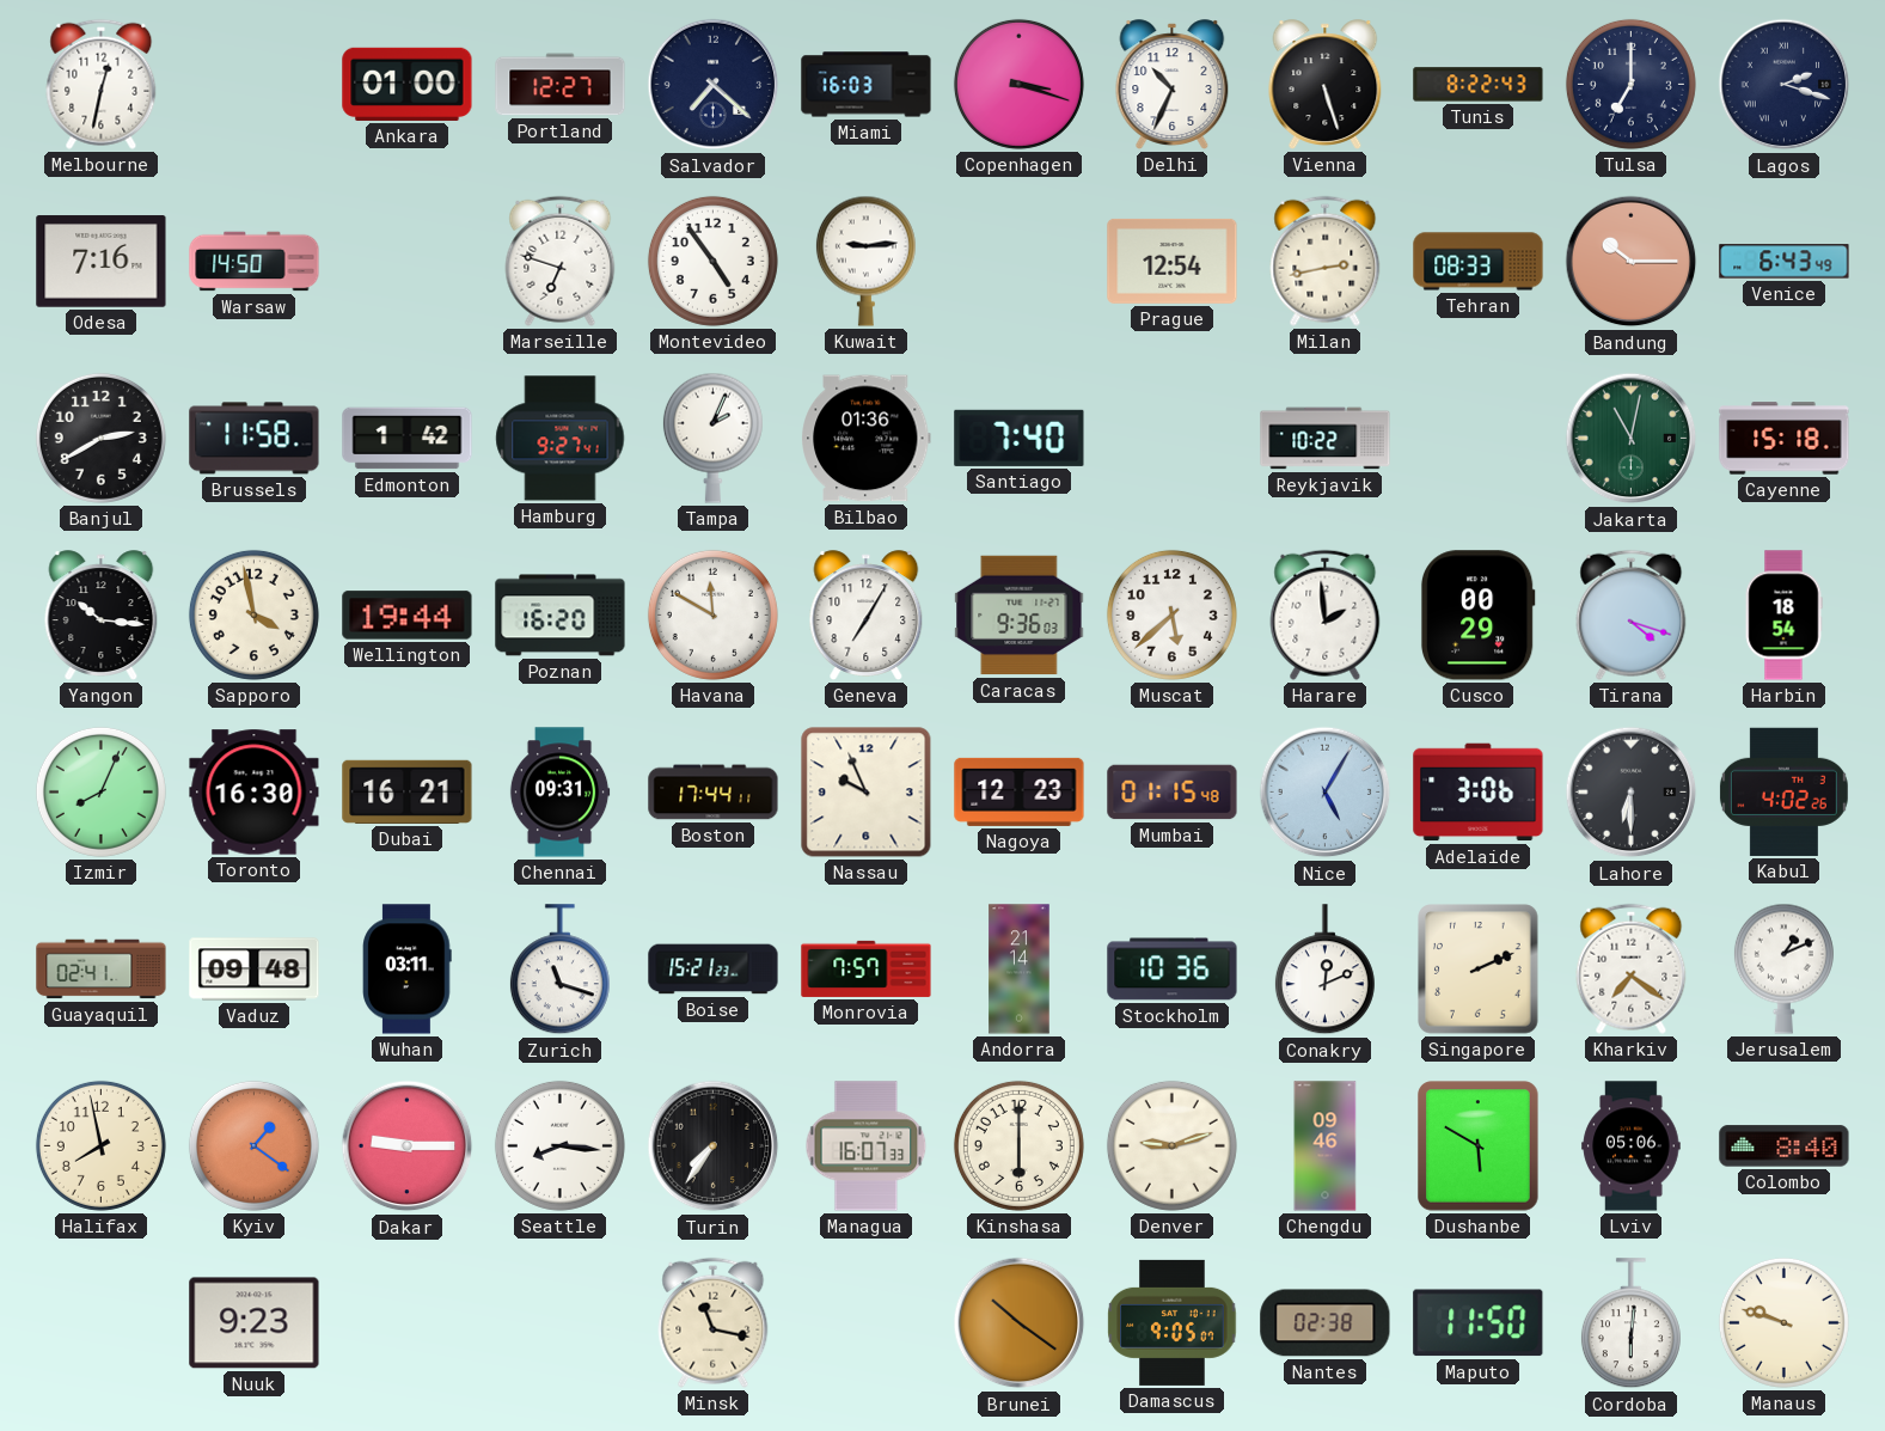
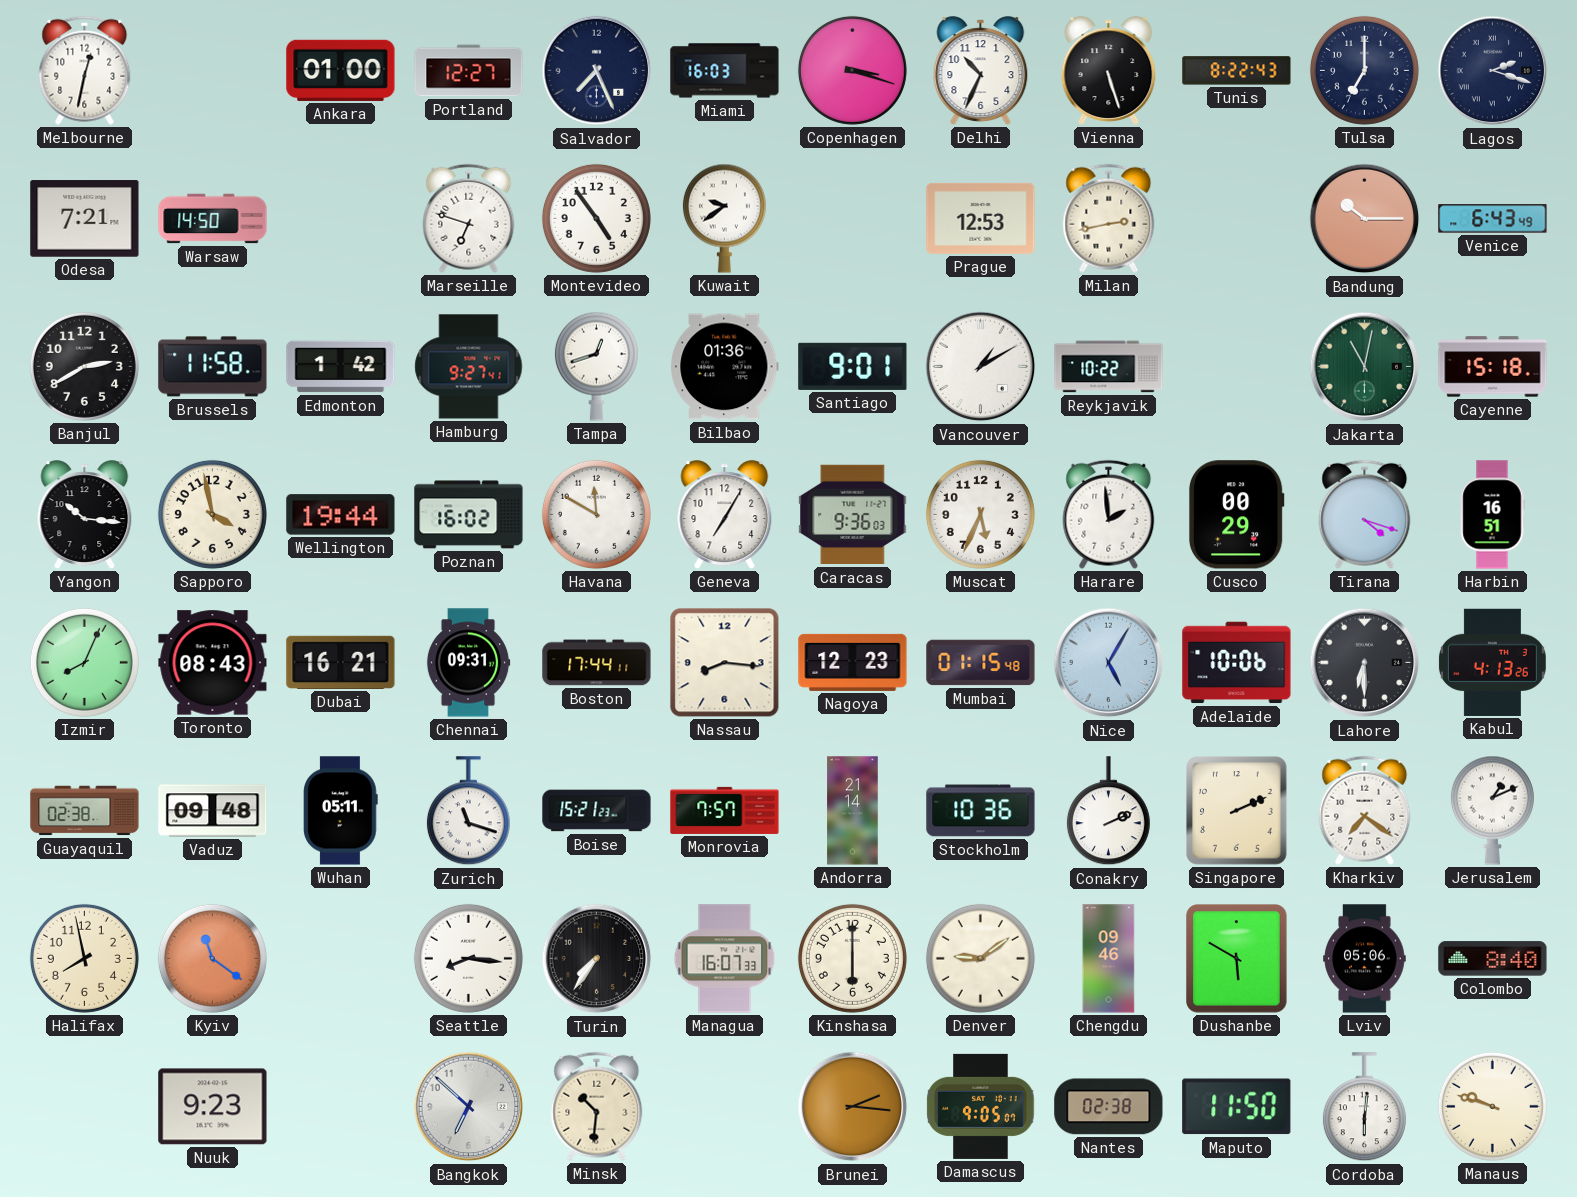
Salvador: 7:22 -> 7:26 (597, 71)
Odesa: 7:16 -> 7:21 (85, 219)
Kuwait: 9:14 -> 9:39 (724, 218)
Prague: 12:54 -> 12:53 (981, 218)
Tehran: 08:33 -> none (1479, 262)
Tampa: 2:04 -> 12:42 (596, 366)
Santiago: 7:40 -> 9:01 (853, 366)
Vancouver: none -> 1:10 (981, 367)
Poznan: 16:20 -> 16:02 (469, 515)
Muscat: 5:38 -> 5:34 (980, 514)
Harbin: 18:54 -> 16:51 (1492, 515)
Toronto: 16:30 -> 08:43 (213, 663)
Nassau: 9:56 -> 8:16 (725, 663)
Adelaide: 3:06 -> 10:06 (1237, 663)
Kabul: 4:02 -> 4:13 (1492, 662)
Guayaquil: 02:41 -> 02:38 (85, 811)
Wuhan: 03:11 -> 05:11 (341, 811)
Conakry: 12:11 -> 2:11 (1108, 811)
Kyiv: 1:21 -> 11:21 (212, 958)
Dakar: 9:15 -> none (408, 1146)
Denver: 9:12 -> 9:09 (980, 958)
Bangkok: none -> 6:52 (469, 1107)
Minsk: 11:17 -> 10:31 (597, 1106)
Brunei: 10:21 -> 2:16 (853, 1107)
